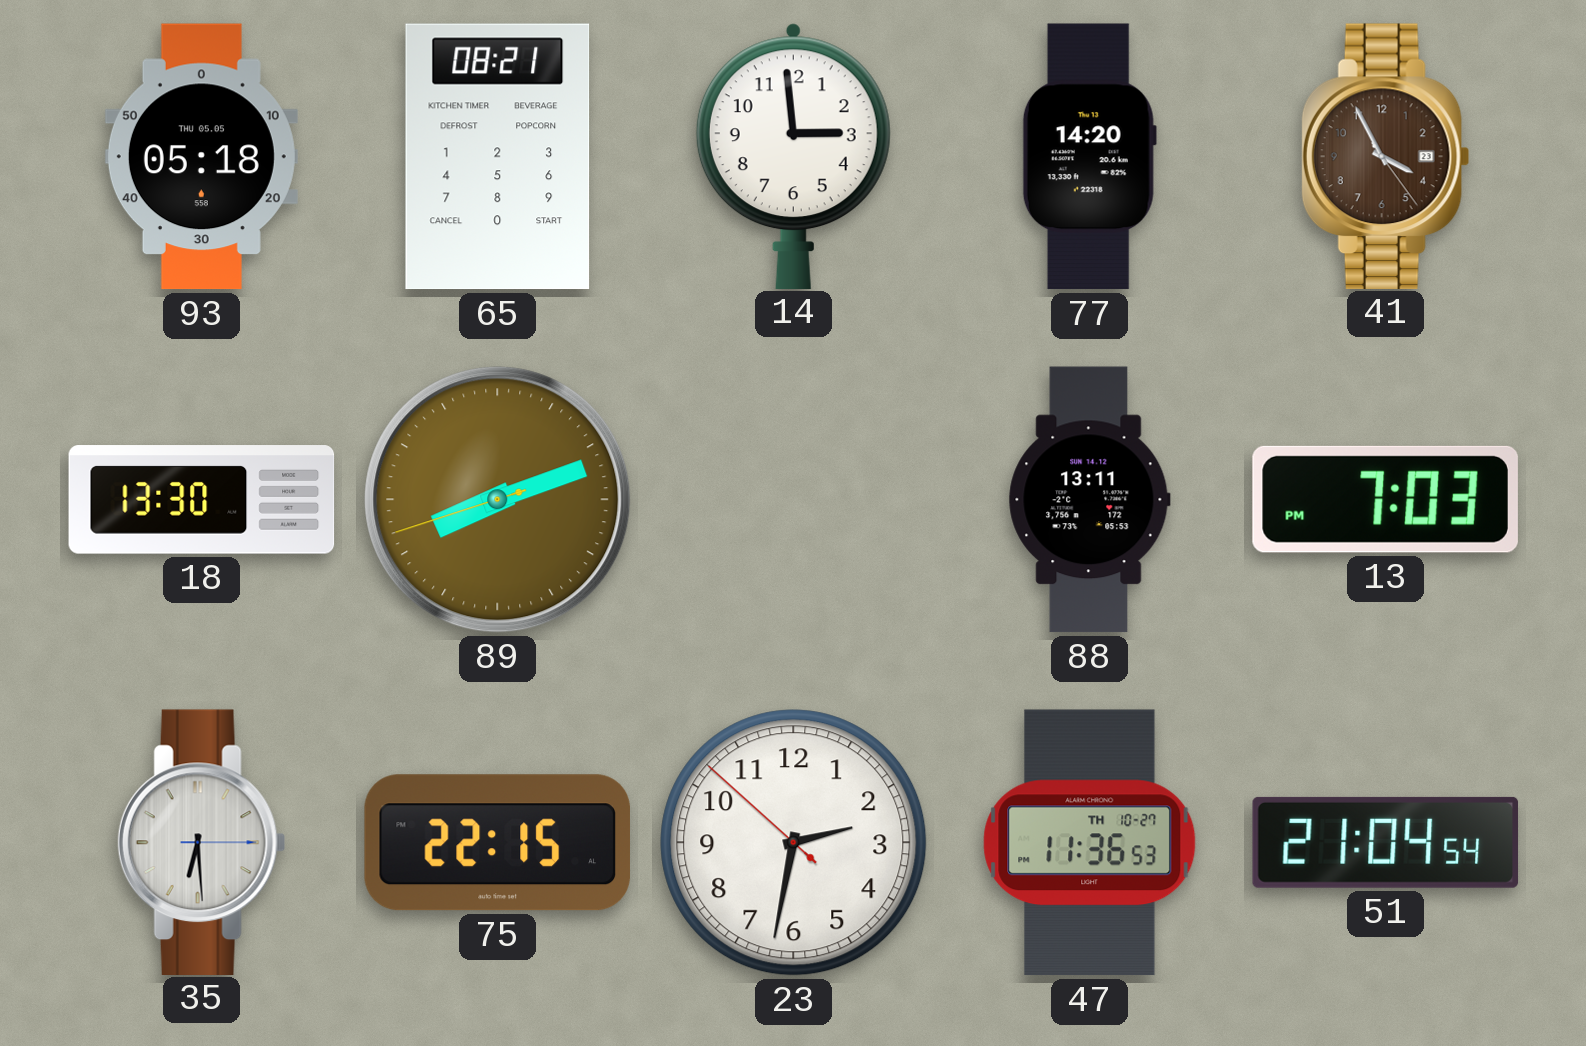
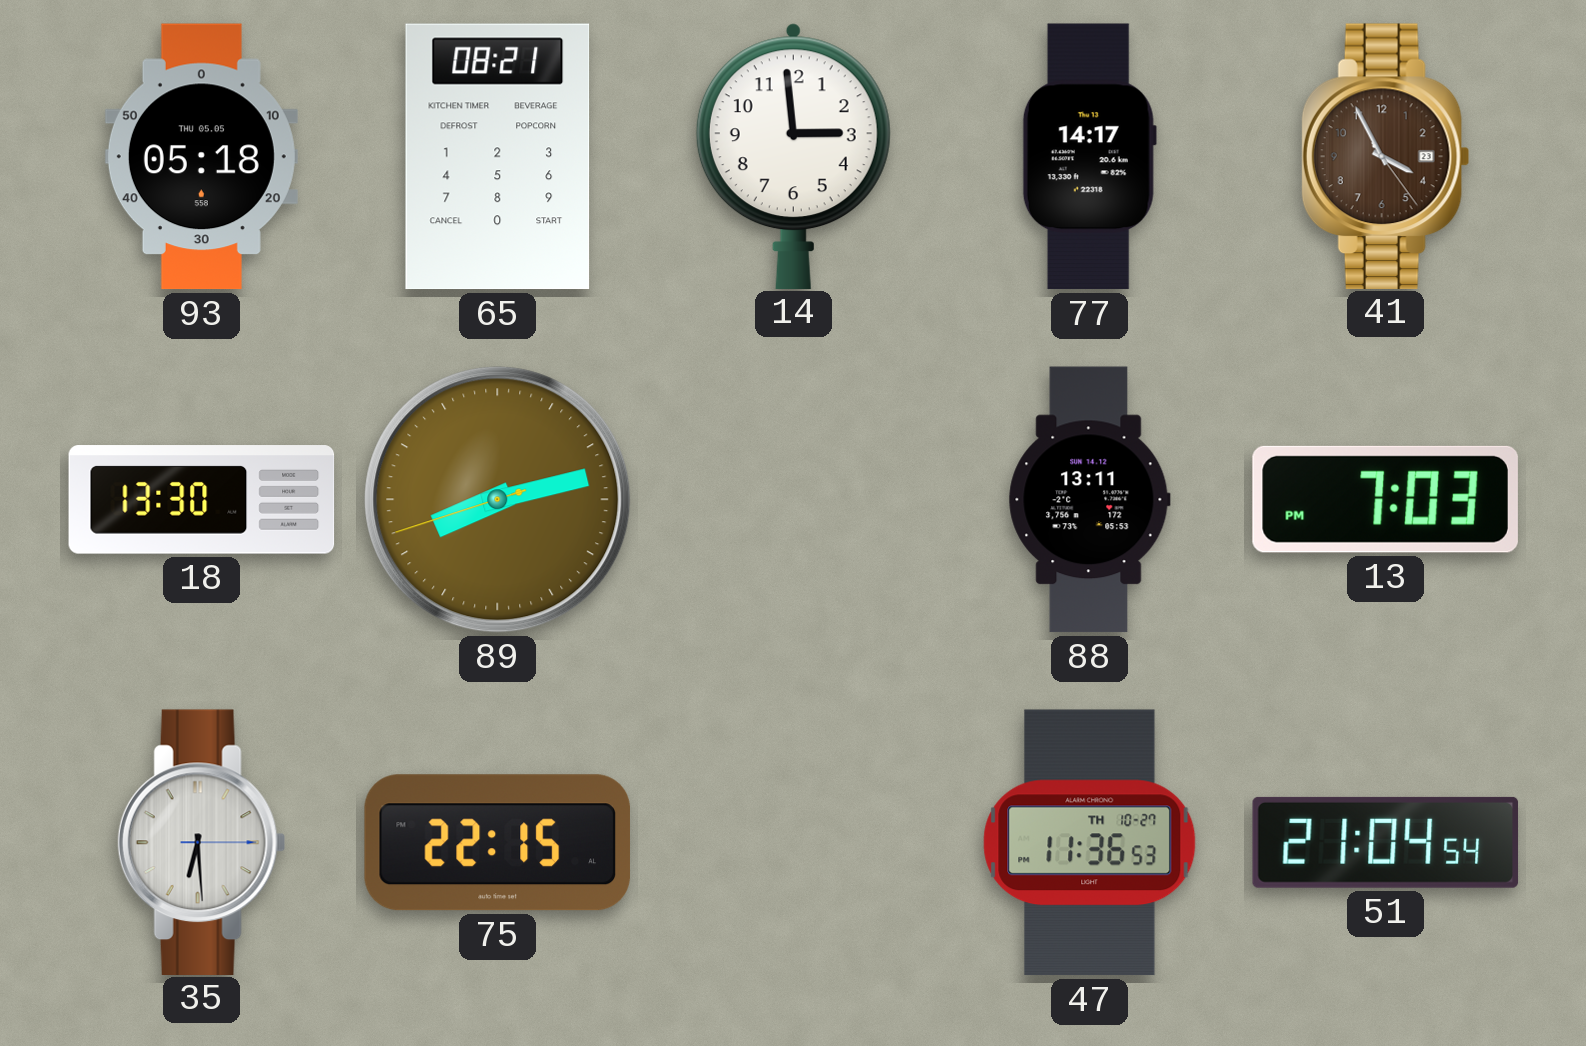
77: 14:20 -> 14:17 (1089, 157)
89: 8:11 -> 8:12 (498, 500)
23: 2:31 -> none (794, 843)
